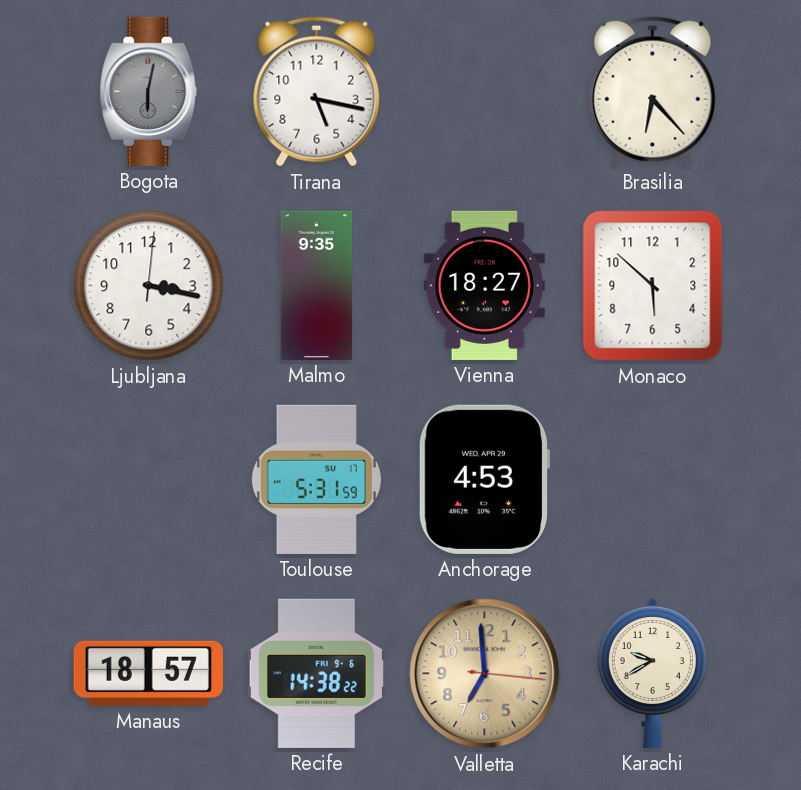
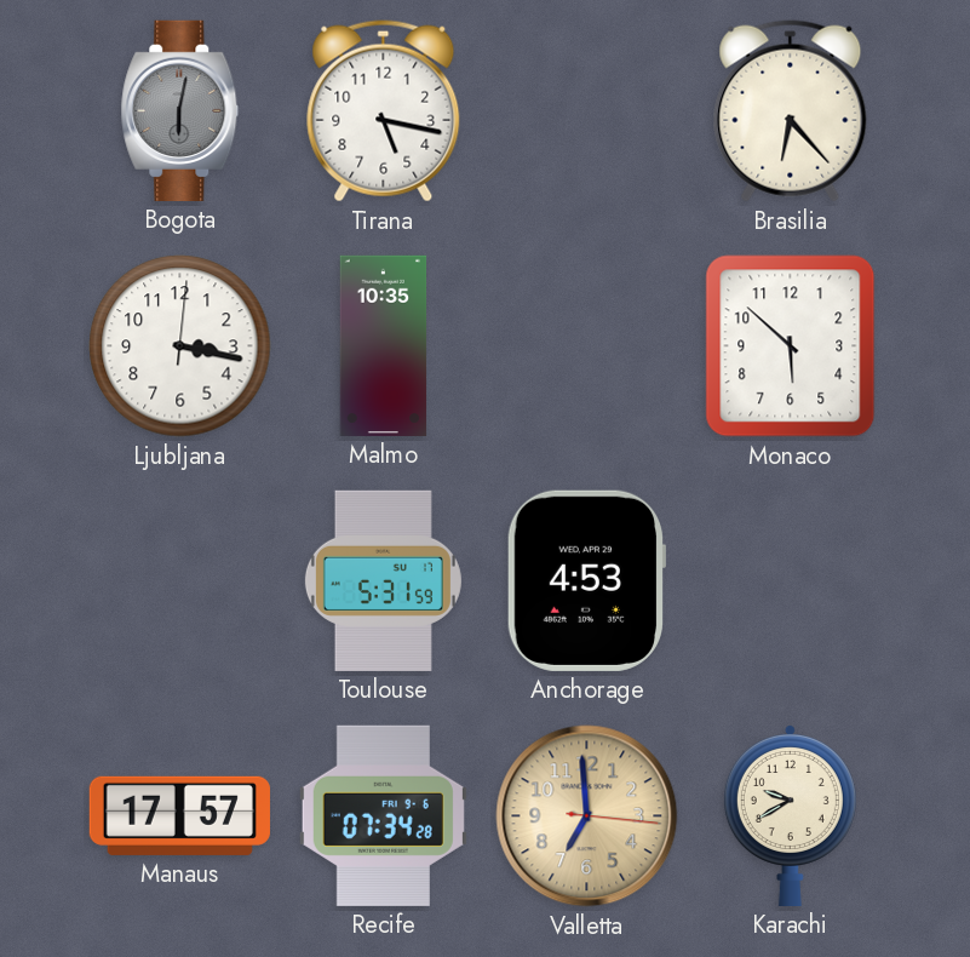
Malmo: 9:35 -> 10:35 (384, 345)
Vienna: 18:27 -> none (484, 285)
Manaus: 18:57 -> 17:57 (179, 815)
Recife: 14:38 -> 07:34 (383, 815)
